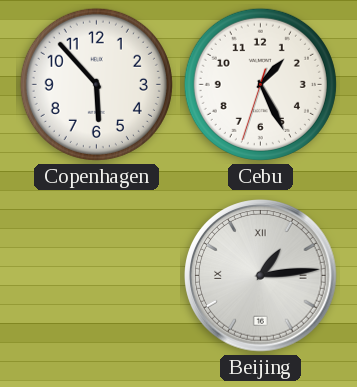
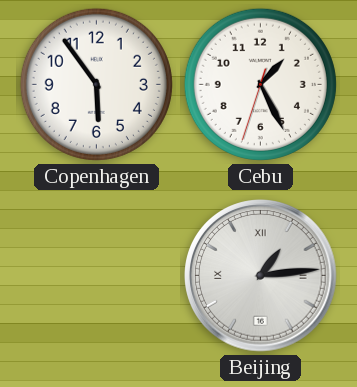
Copenhagen: 5:53 -> 5:54 (96, 84)
